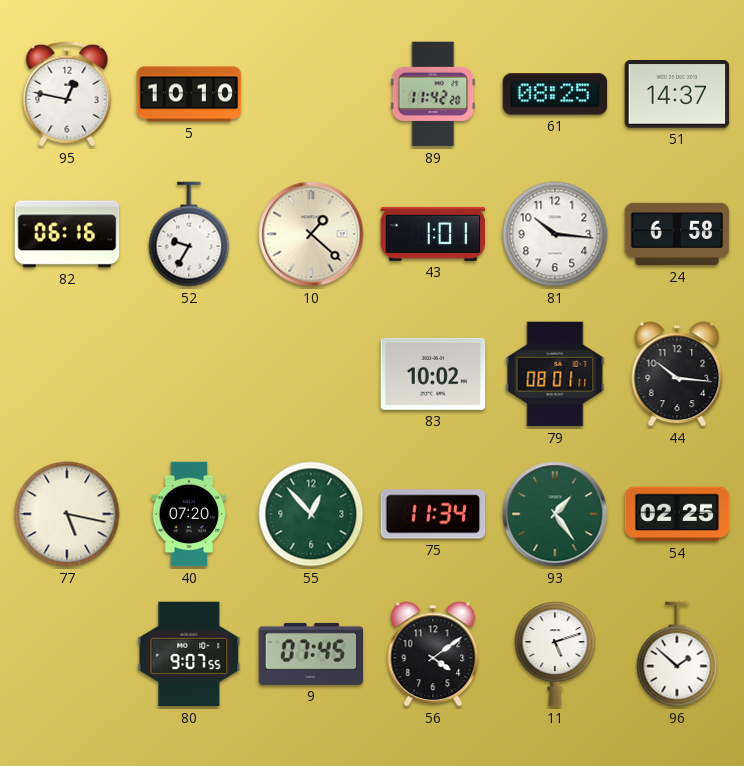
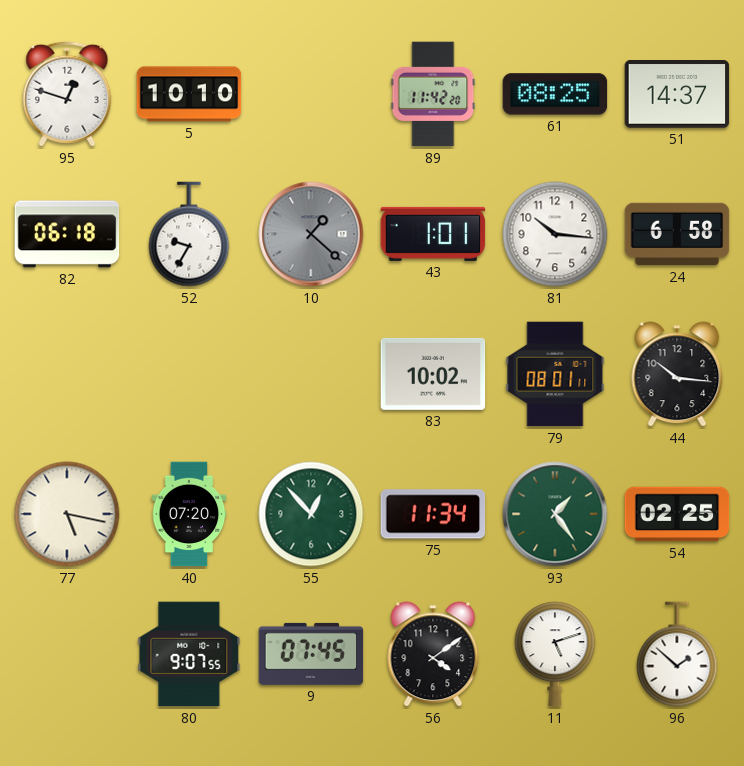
95: 12:47 -> 12:48 (67, 94)
82: 06:16 -> 06:18 (67, 234)
10 dial: cream -> grey (311, 234)
